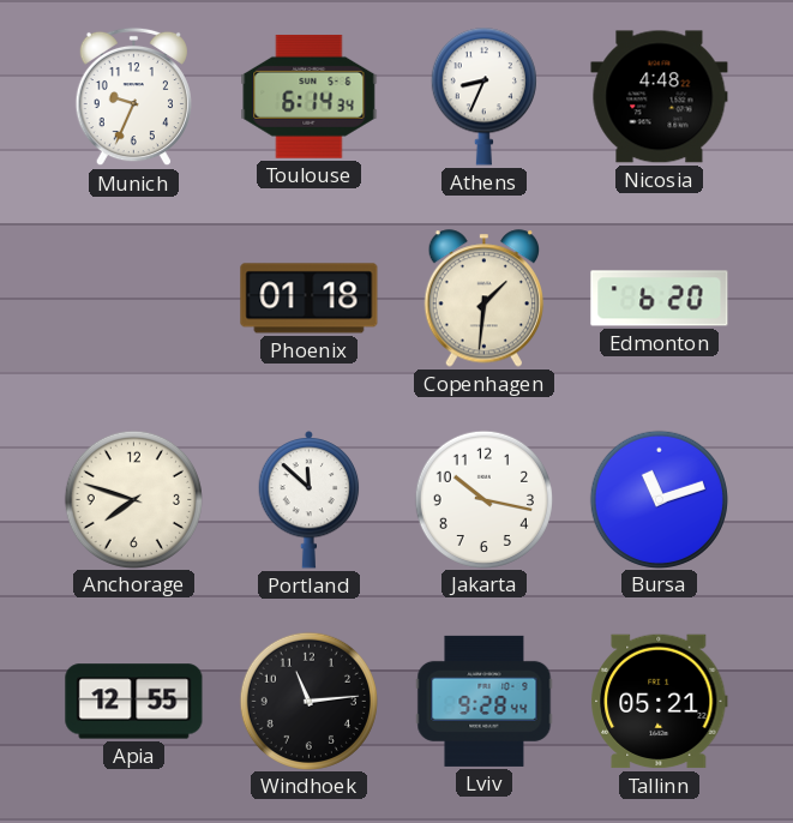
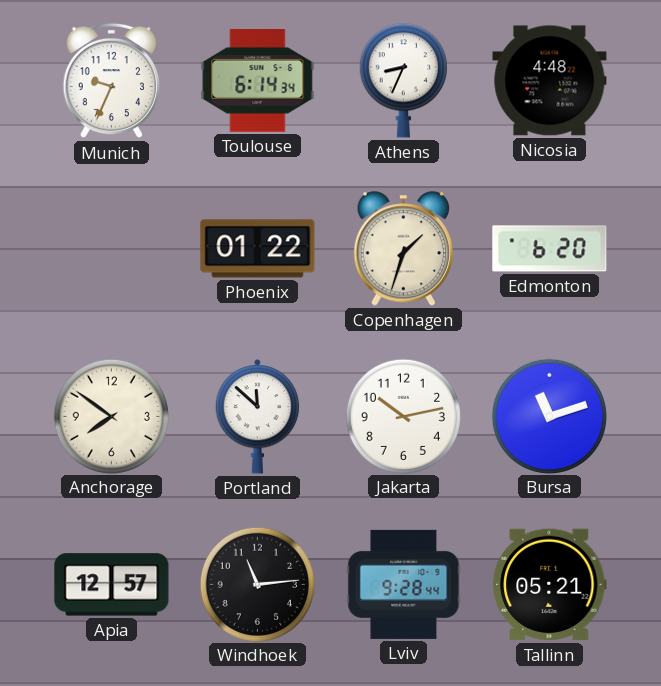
Phoenix: 01:18 -> 01:22 (258, 249)
Copenhagen: 1:31 -> 1:33 (403, 249)
Anchorage: 7:48 -> 7:51 (111, 416)
Jakarta: 10:17 -> 10:13 (403, 416)
Apia: 12:55 -> 12:57 (112, 585)
